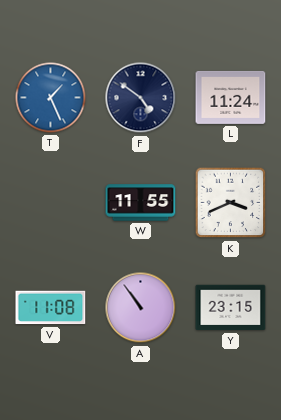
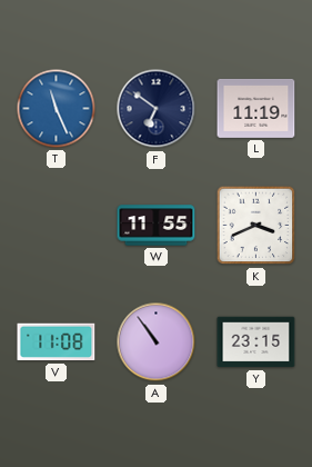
T: 1:26 -> 11:26 (57, 109)
F: 4:51 -> 6:51 (157, 109)
L: 11:24 -> 11:19 (256, 108)
